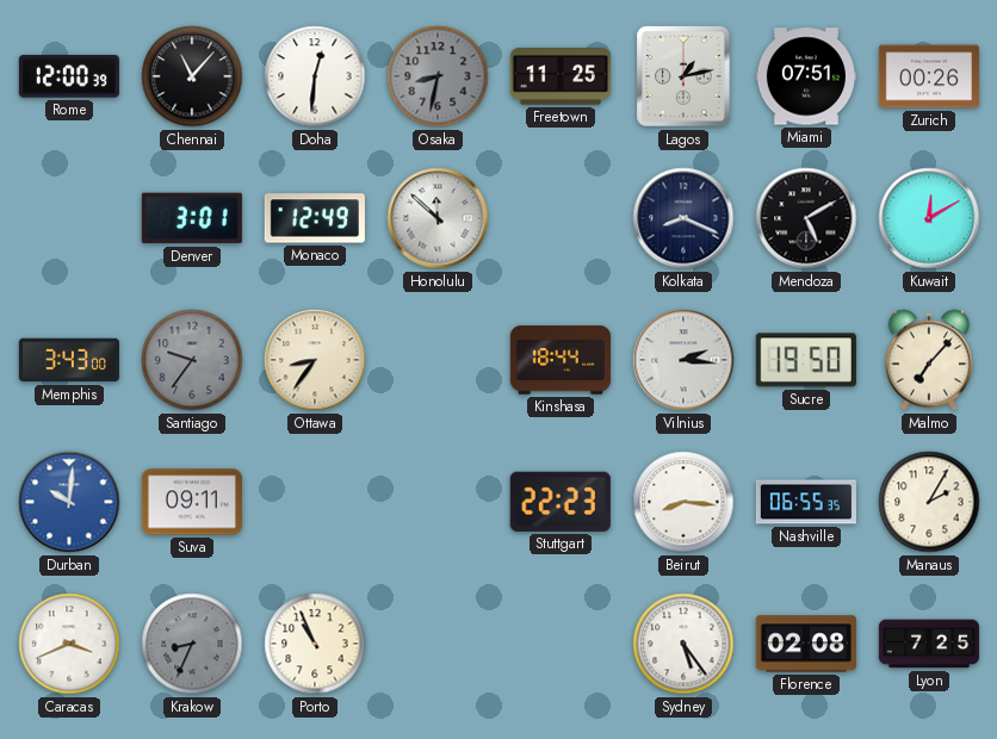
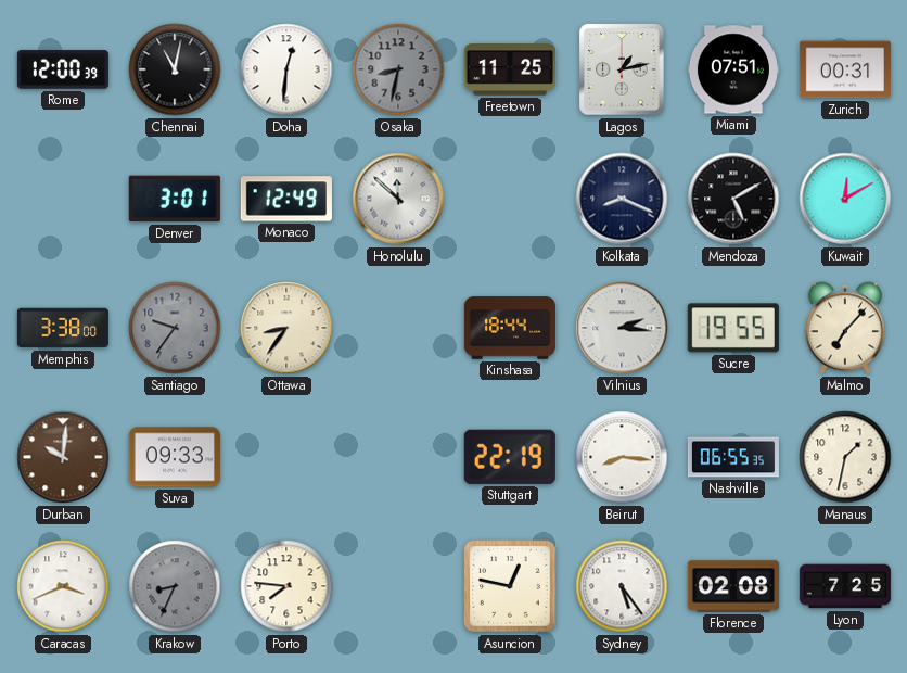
Chennai: 11:07 -> 11:02 (175, 69)
Zurich: 00:26 -> 00:31 (845, 69)
Memphis: 3:43 -> 3:38 (63, 328)
Sucre: 19:50 -> 19:55 (733, 328)
Durban dial: blue -> brown (63, 457)
Suva: 09:11 -> 09:33 (175, 457)
Stuttgart: 22:23 -> 22:19 (510, 457)
Manaus: 2:05 -> 1:32 (845, 457)
Porto: 10:56 -> 7:46 (286, 586)
Asuncion: none -> 12:47 (510, 586)
